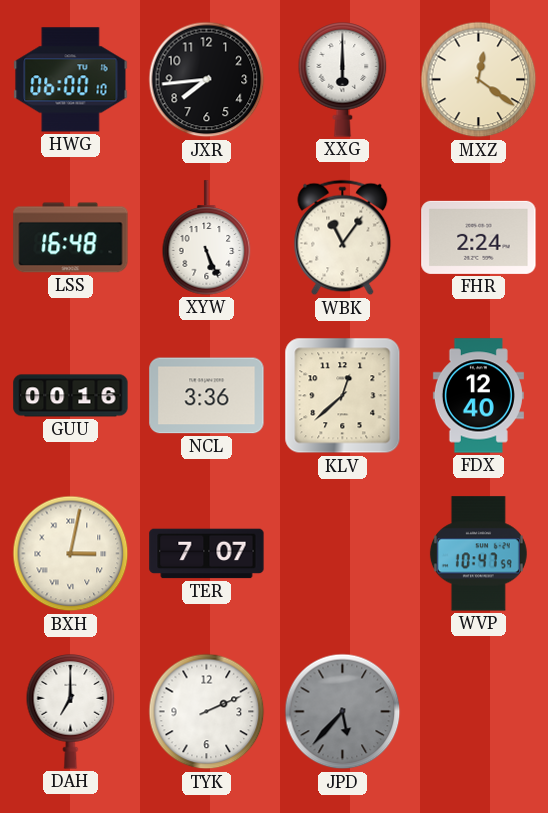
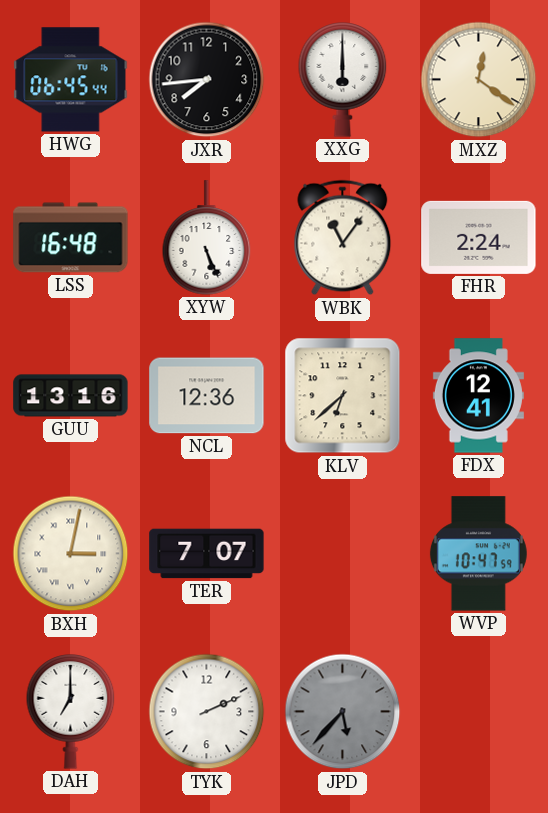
HWG: 06:00 -> 06:45 (71, 80)
GUU: 00:16 -> 13:16 (71, 396)
NCL: 3:36 -> 12:36 (207, 396)
KLV: 12:38 -> 6:38 (343, 396)
FDX: 12:40 -> 12:41 (478, 396)
